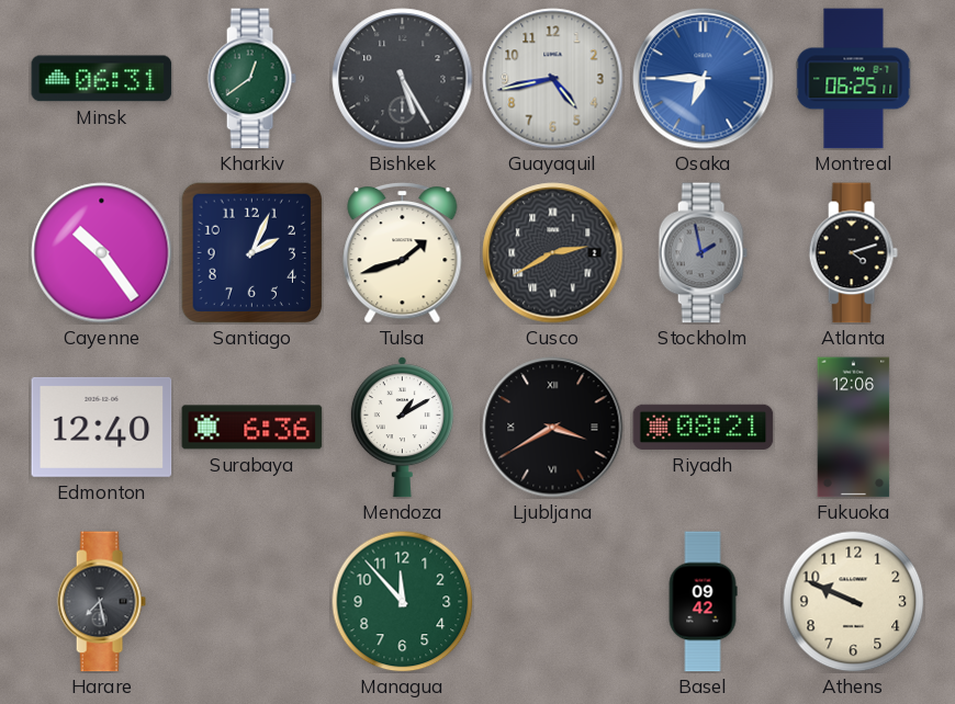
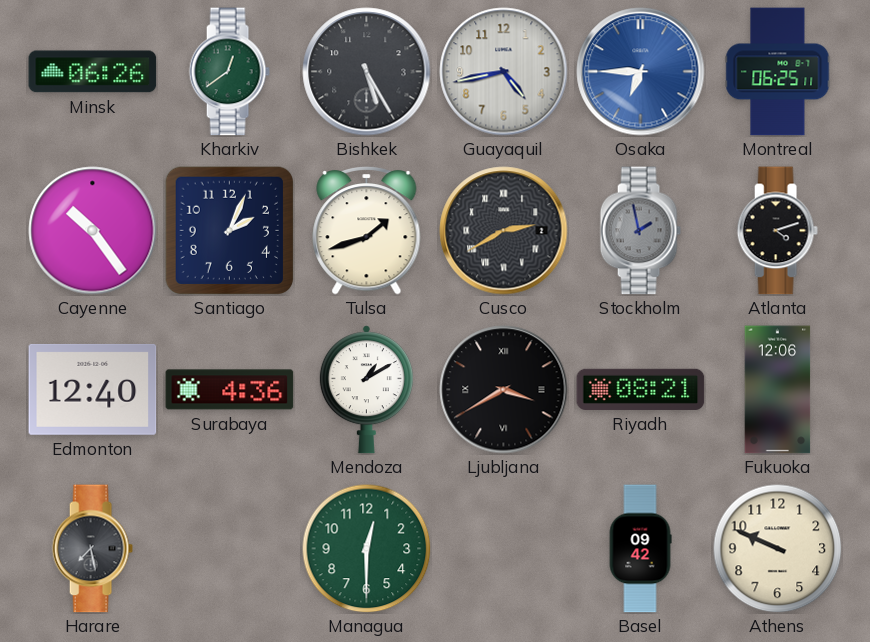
Minsk: 06:31 -> 06:26 (93, 72)
Surabaya: 6:36 -> 4:36 (230, 390)
Managua: 11:53 -> 12:30 (366, 548)
